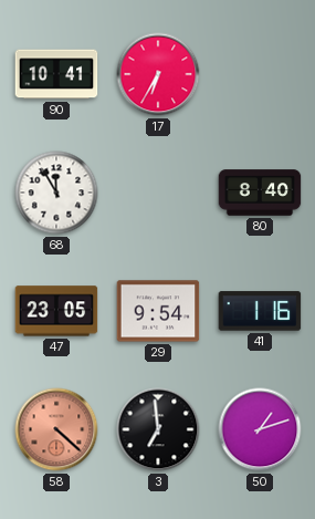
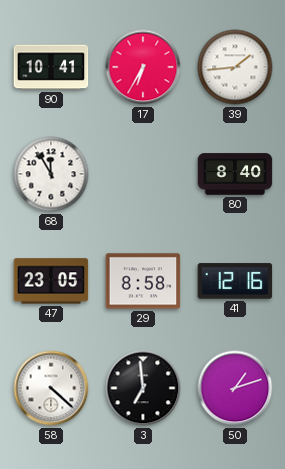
39: none -> 1:44 (235, 67)
29: 9:54 -> 8:58 (143, 281)
41: 1:16 -> 12:16 (235, 281)
58 dial: salmon -> white (51, 388)
